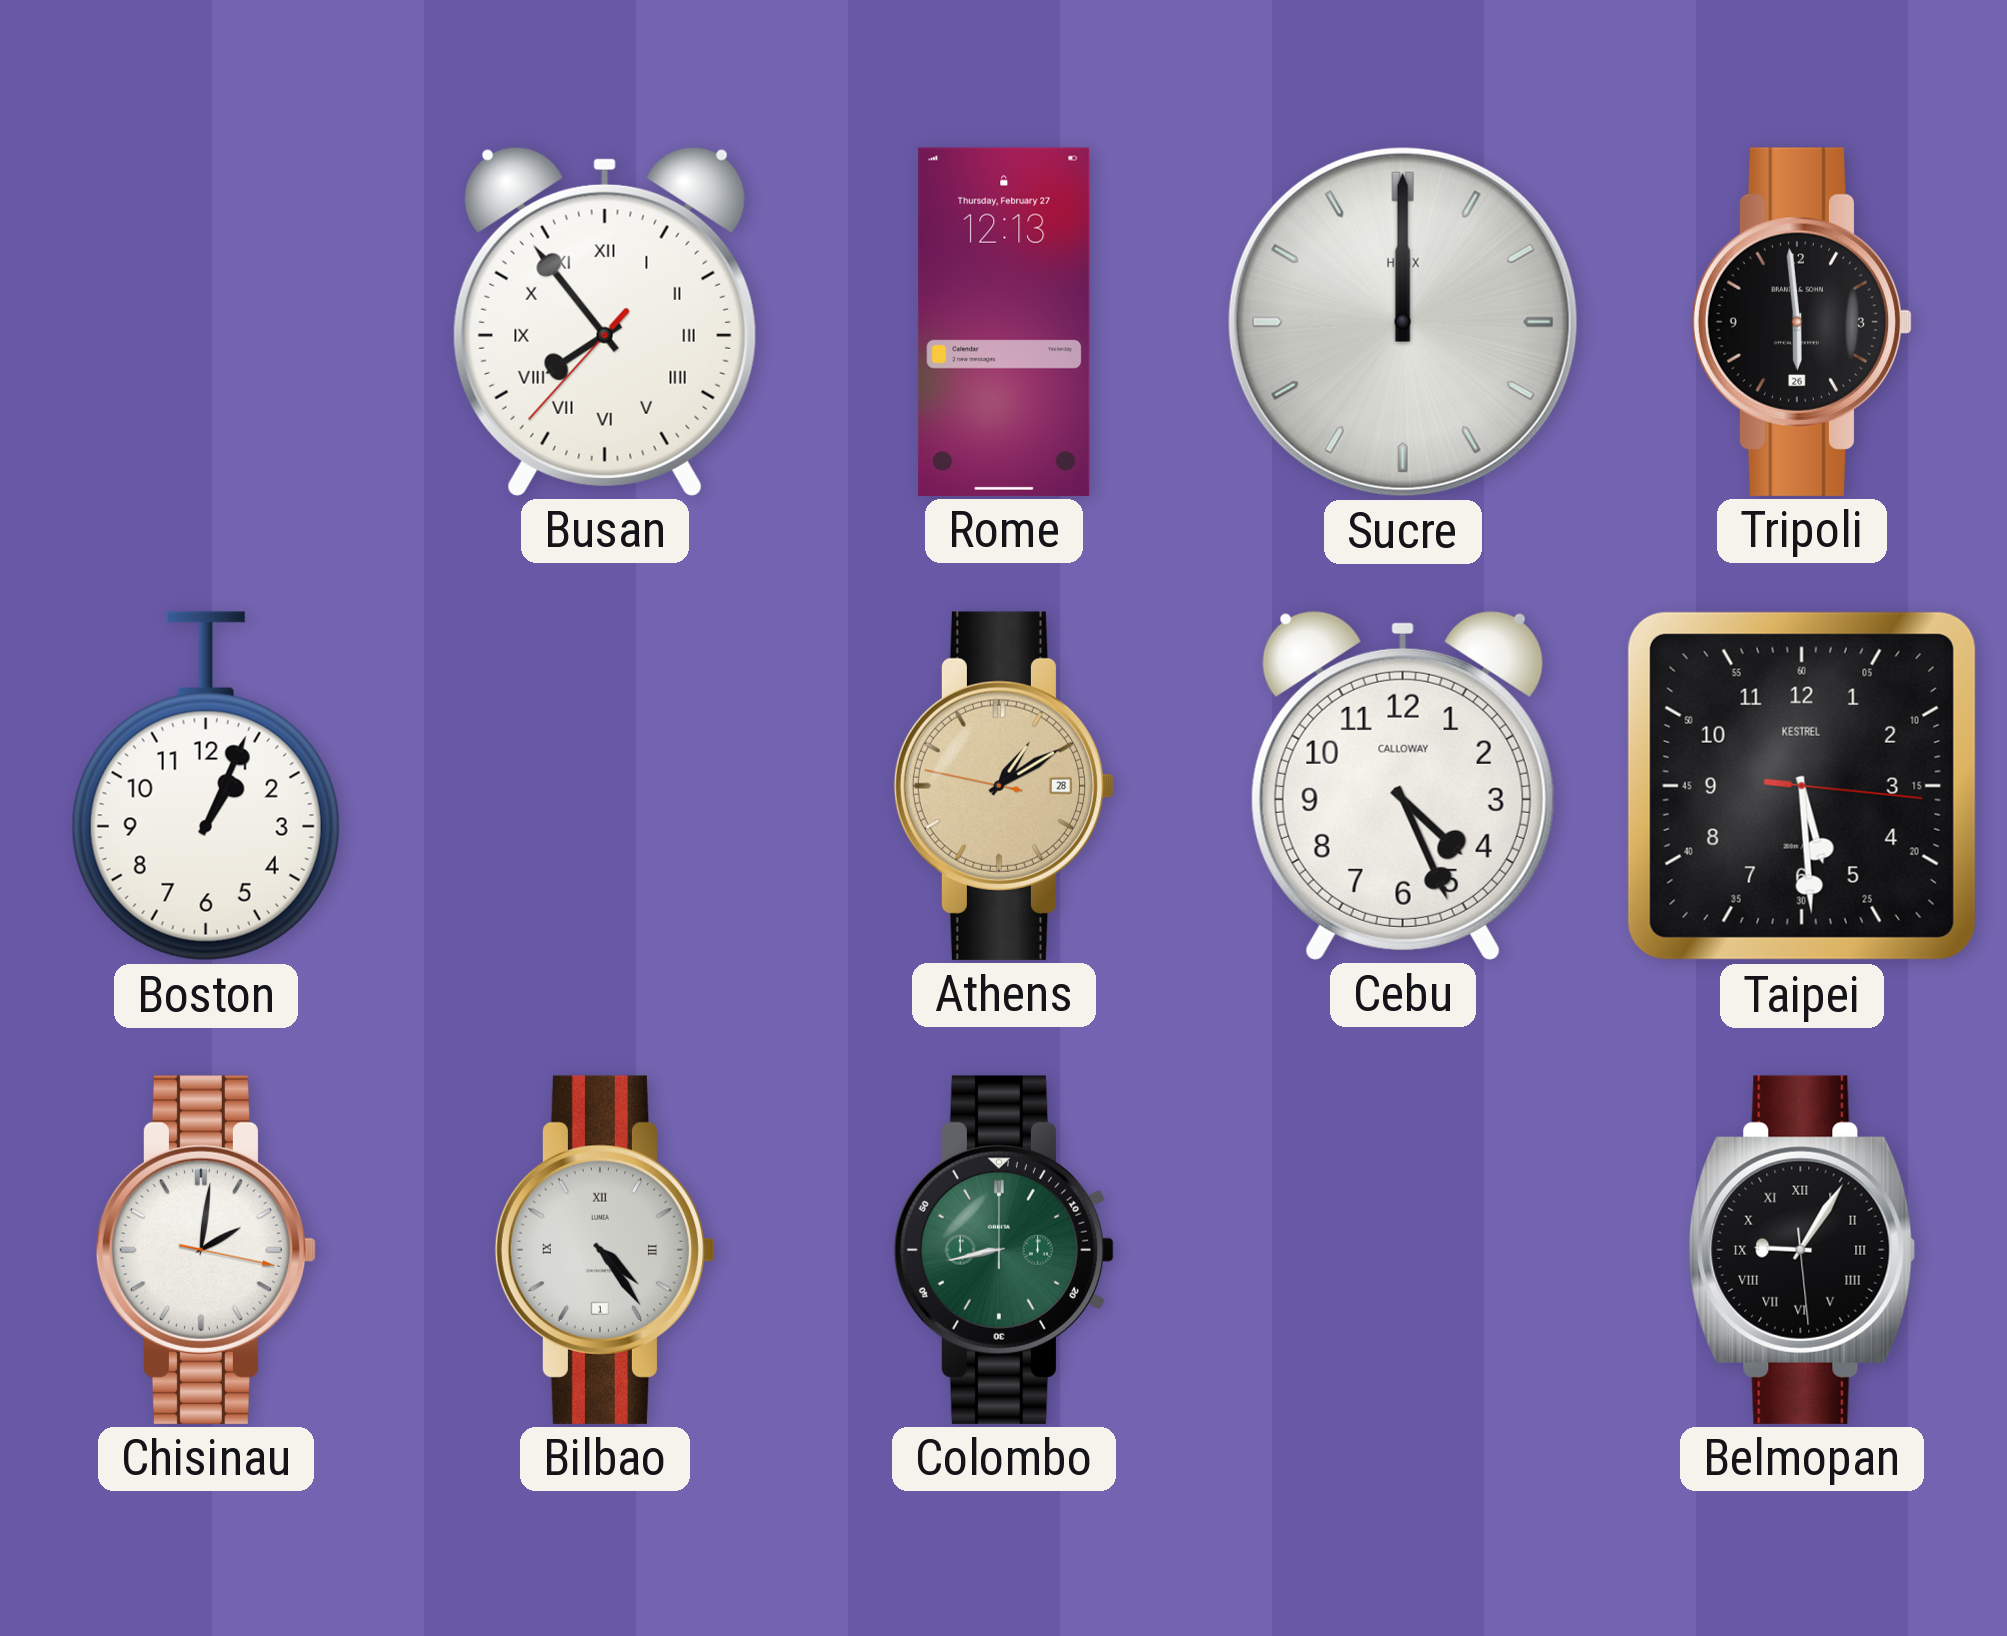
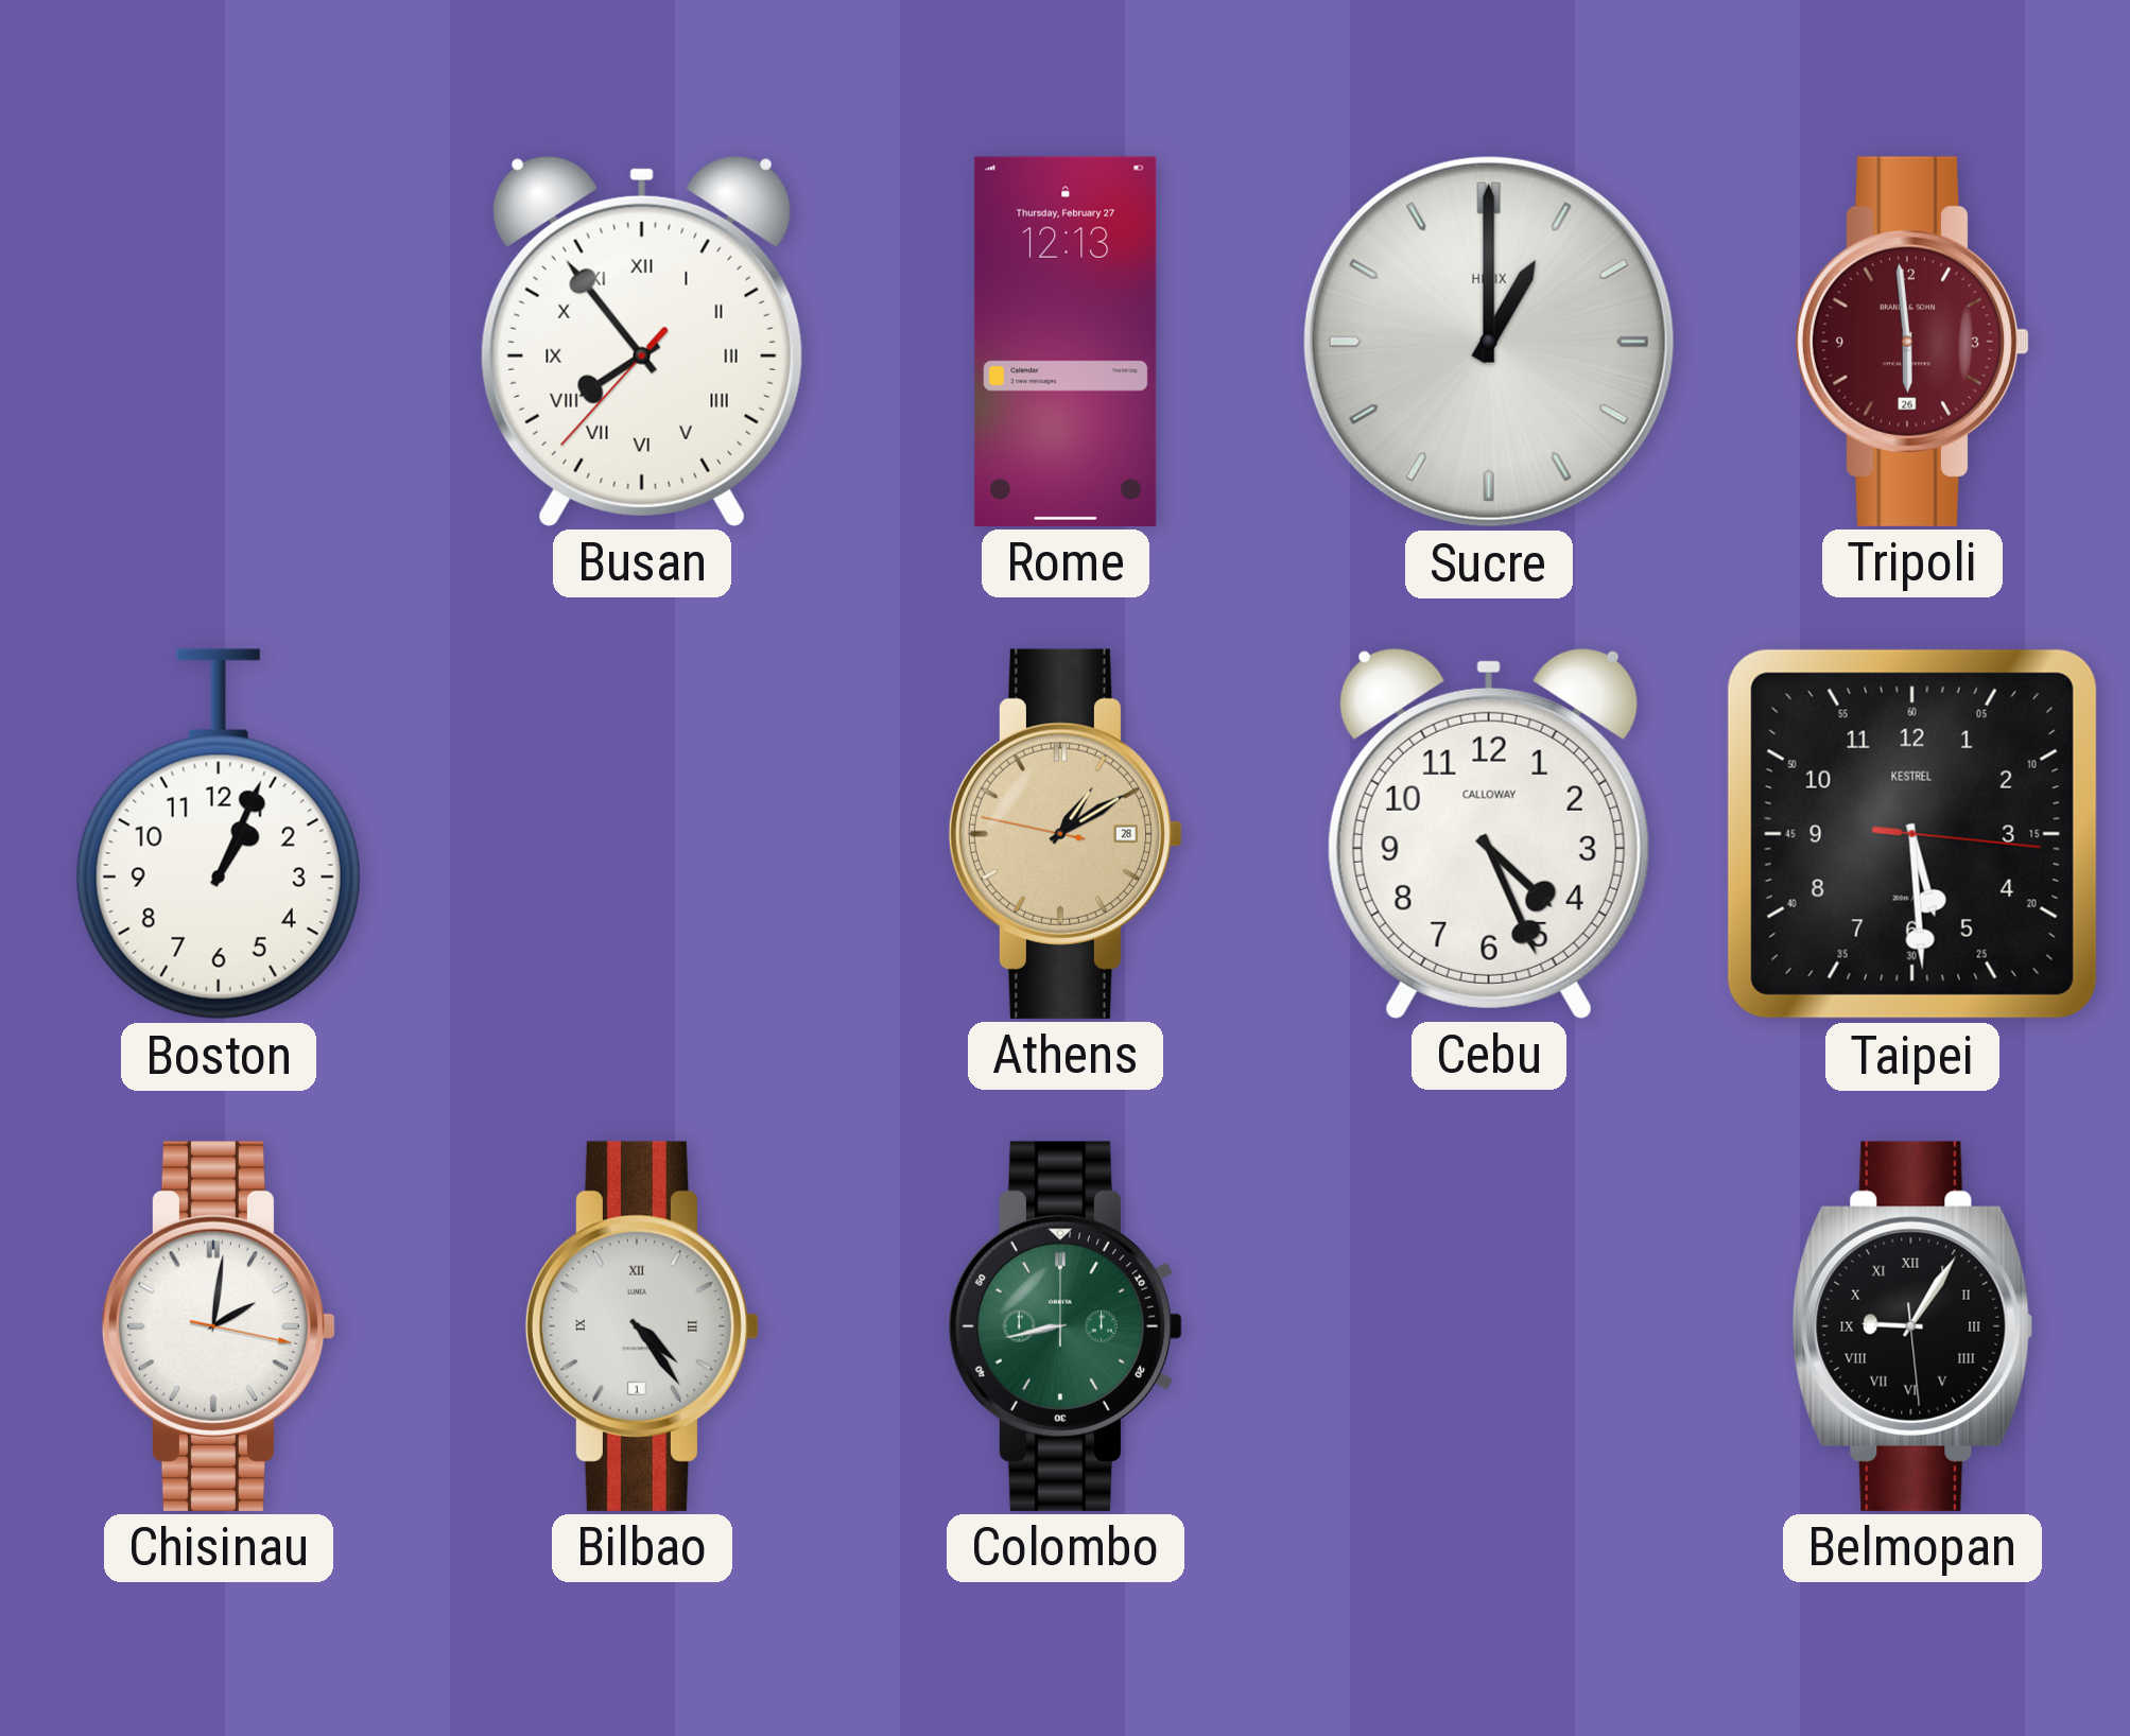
Sucre: 12:00 -> 1:00 (1489, 342)
Tripoli dial: black -> burgundy (1912, 342)
